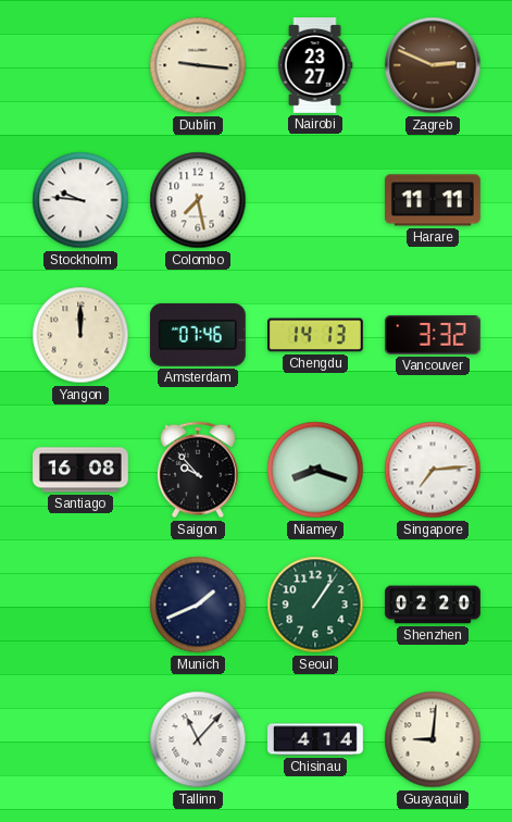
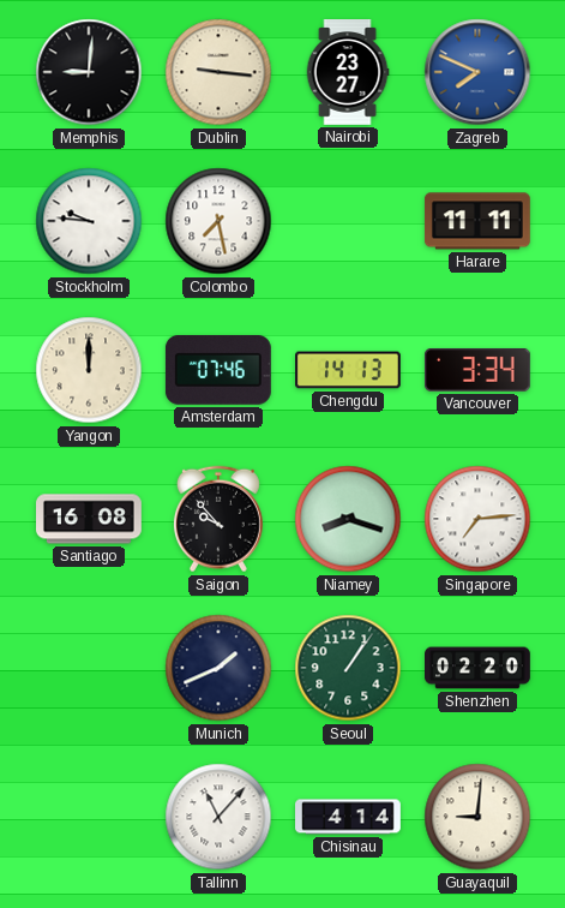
Memphis: none -> 9:01 (89, 72)
Zagreb: 2:49 -> 7:49 (477, 72)
Zagreb dial: brown -> blue (477, 72)
Vancouver: 3:32 -> 3:34 (477, 371)
